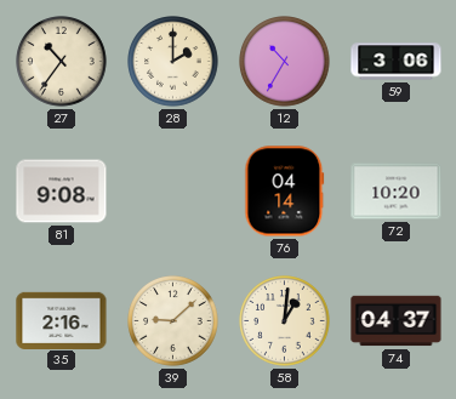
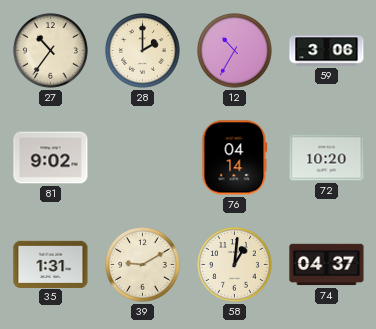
81: 9:08 -> 9:02 (51, 158)
35: 2:16 -> 1:31 (51, 264)
39: 9:08 -> 9:10 (143, 265)
